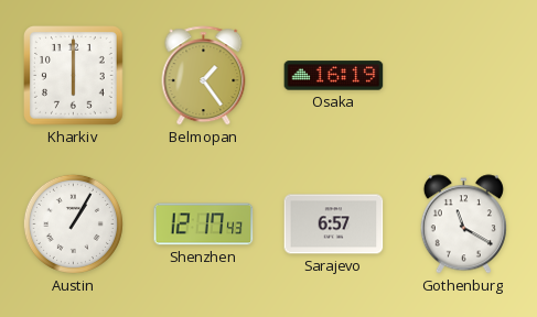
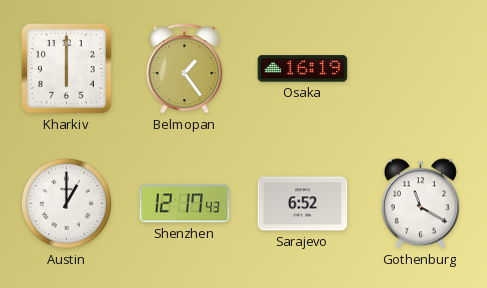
Austin: 1:05 -> 1:00 (66, 203)
Sarajevo: 6:57 -> 6:52 (303, 204)
